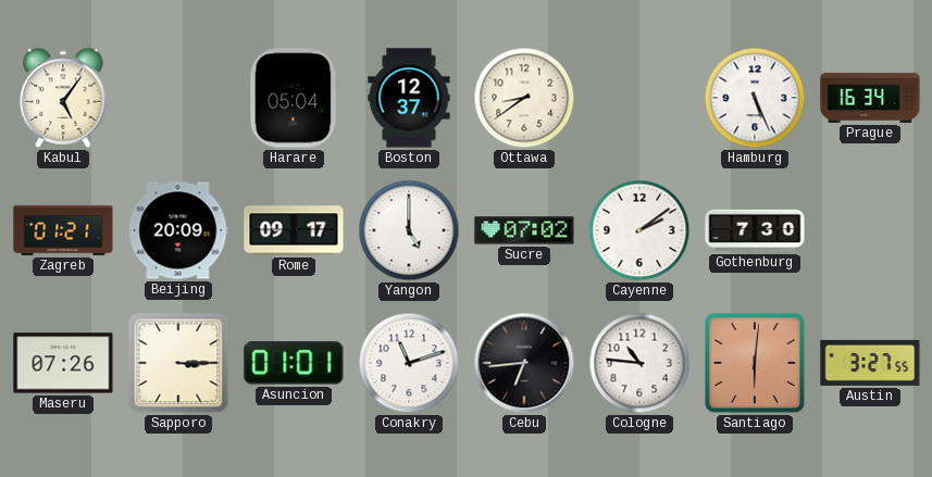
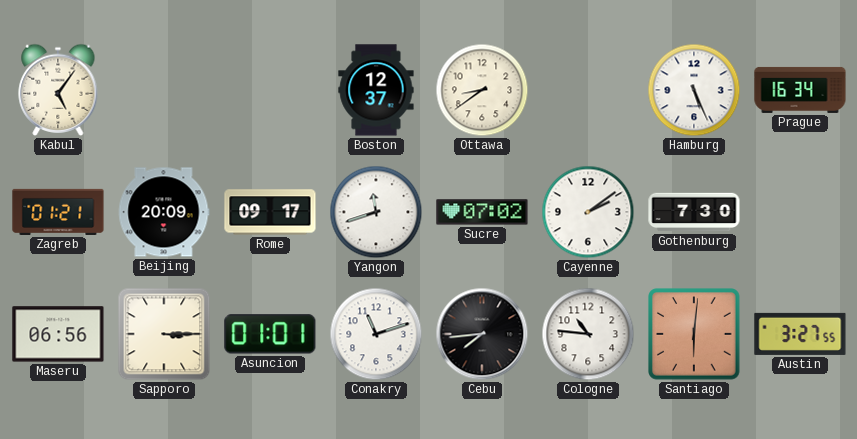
Harare: 05:04 -> none (294, 98)
Yangon: 5:00 -> 11:42 (376, 212)
Maseru: 07:26 -> 06:56 (58, 334)
Cebu: 6:44 -> 7:44 (482, 334)
